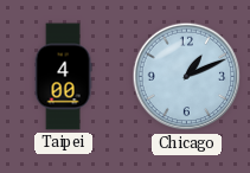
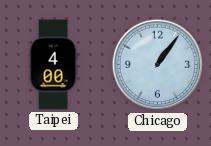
Chicago: 1:11 -> 1:06 (158, 65)
